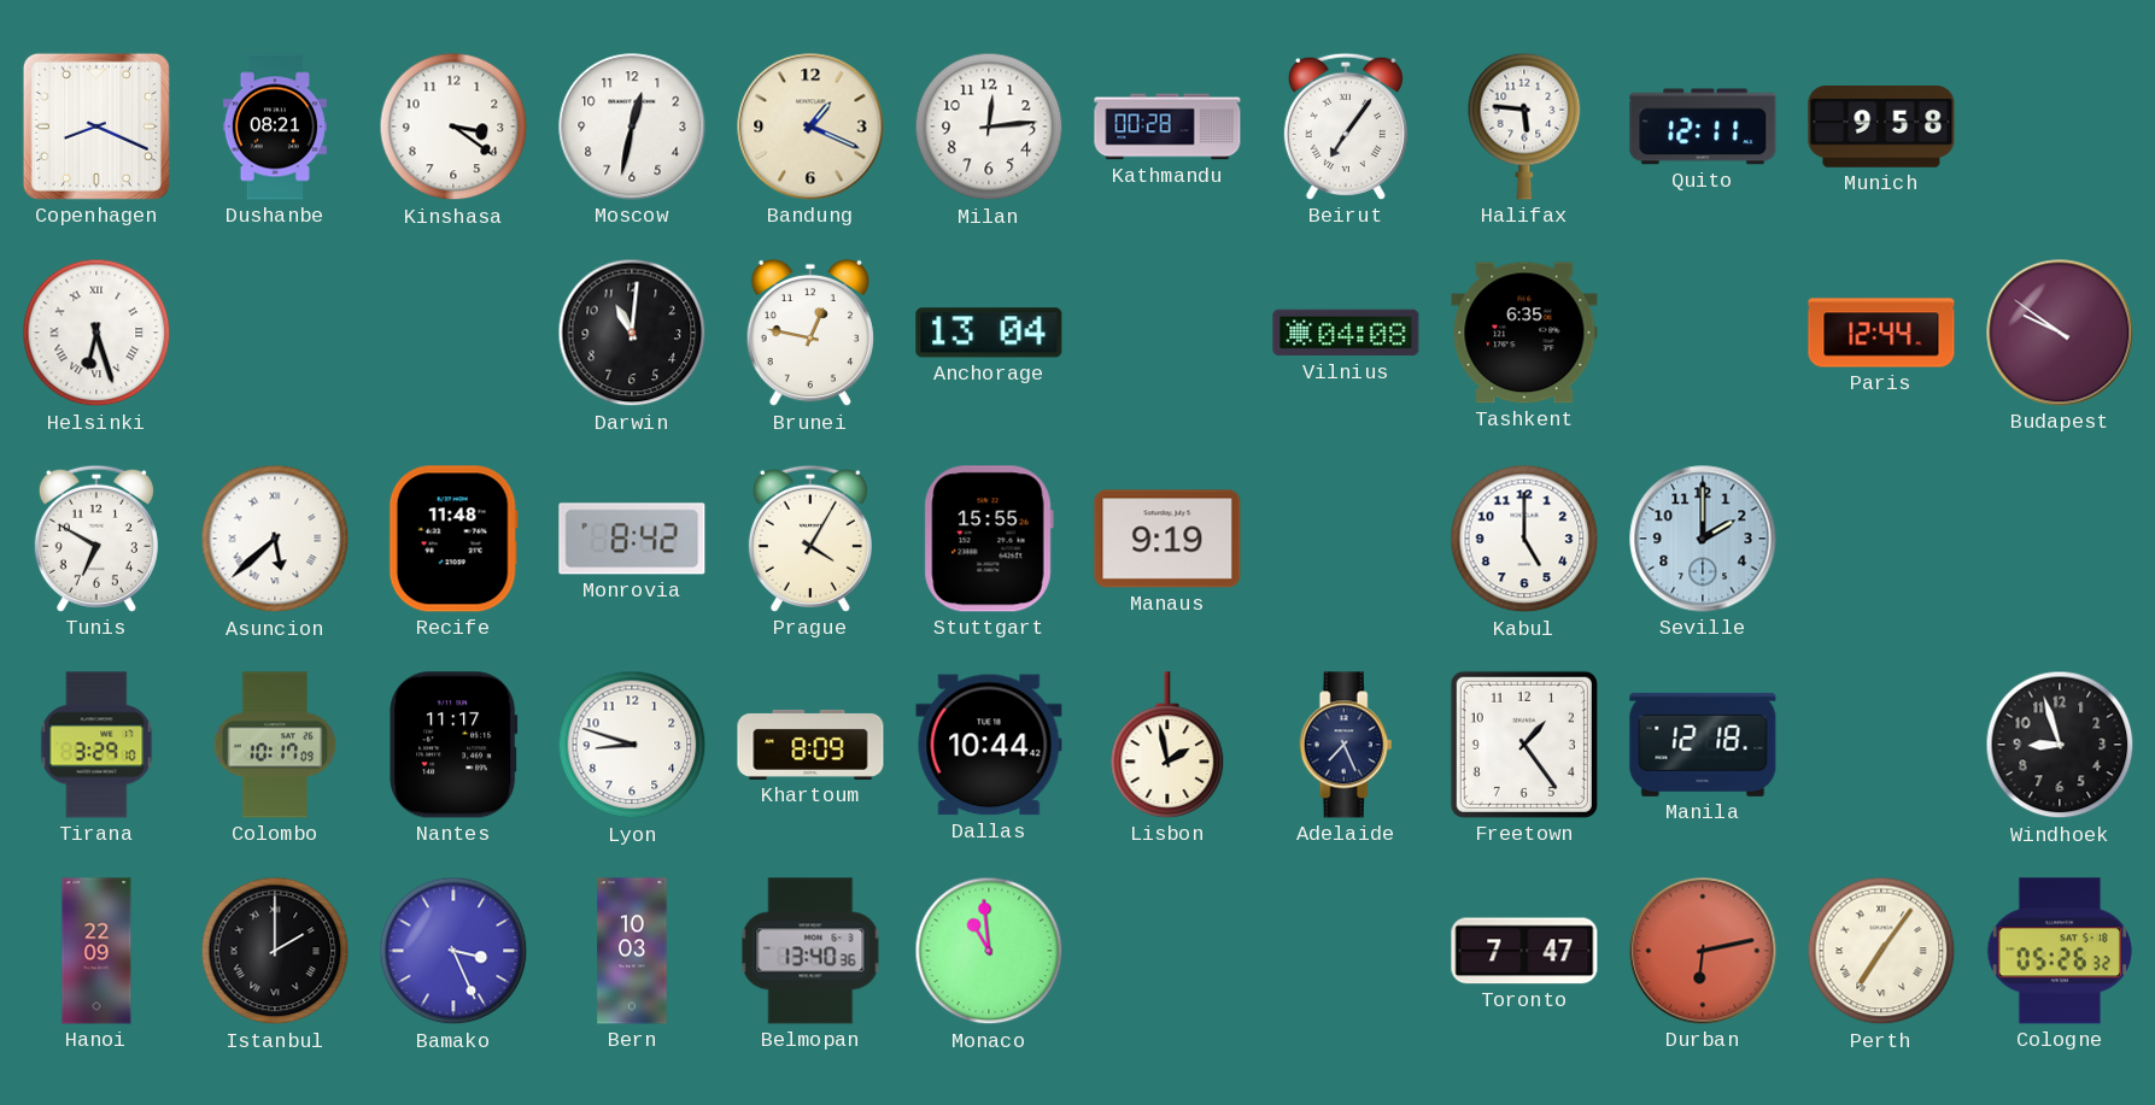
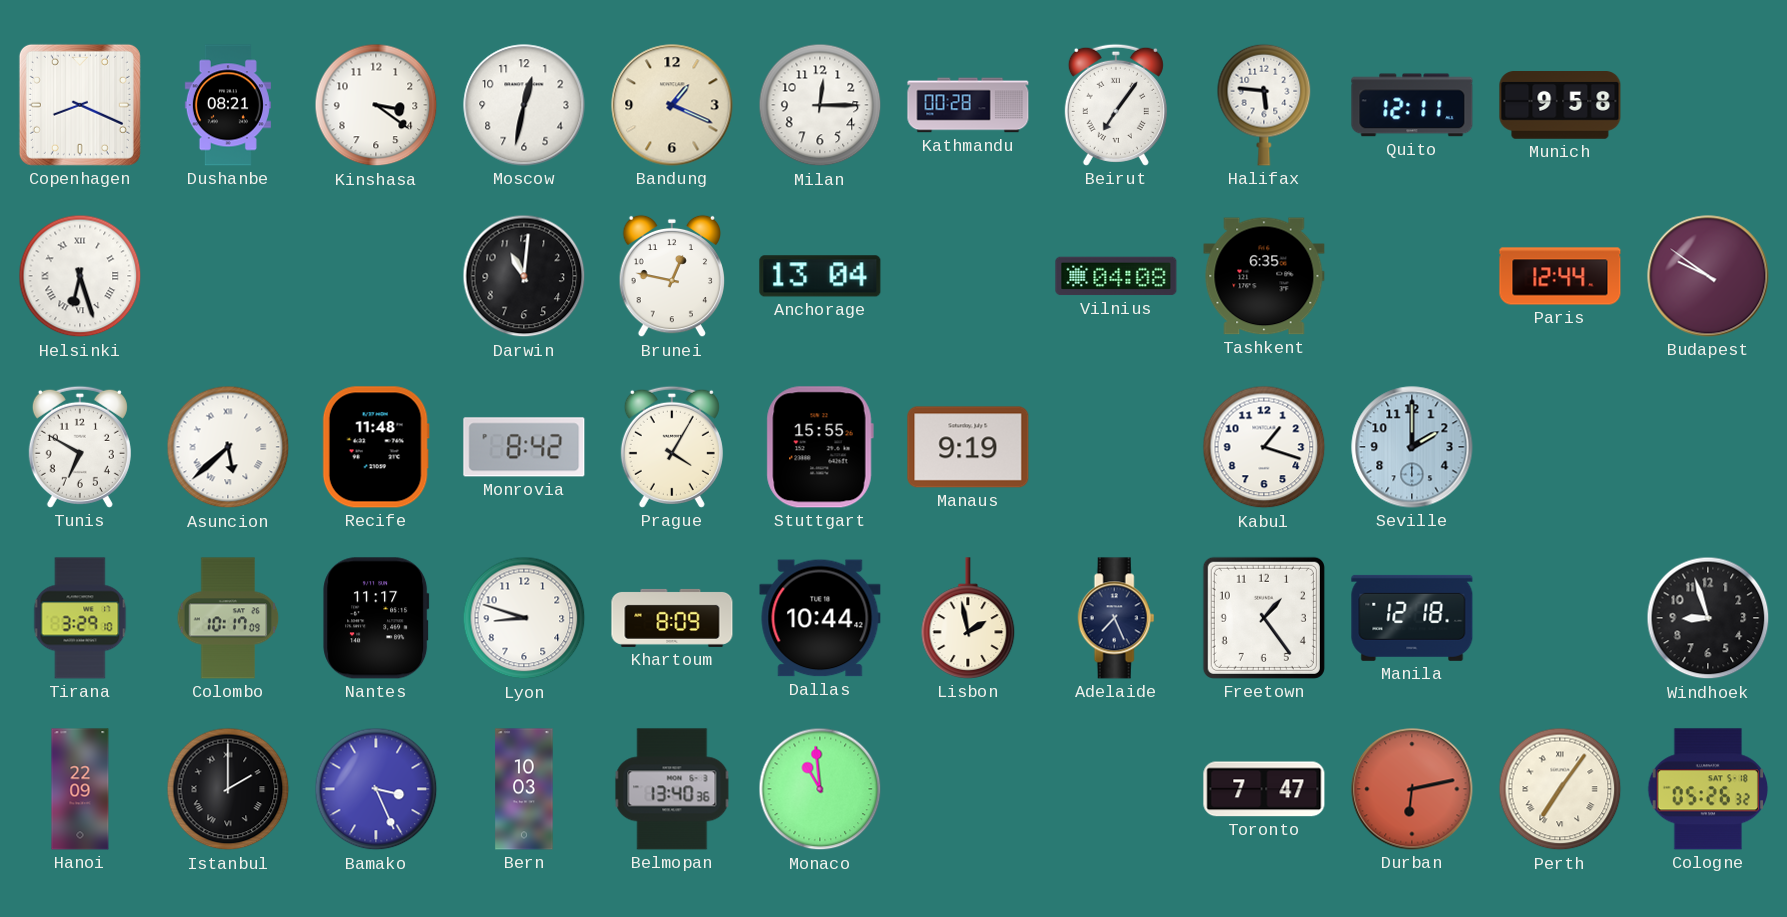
Milan: 12:14 -> 12:15 (820, 105)
Kabul: 5:00 -> 1:18 (1264, 447)
